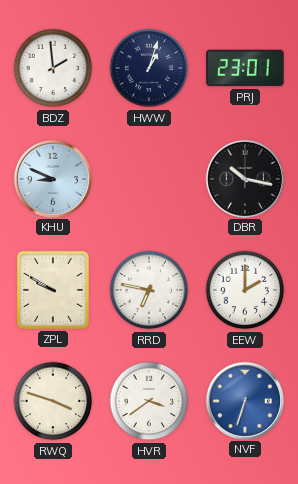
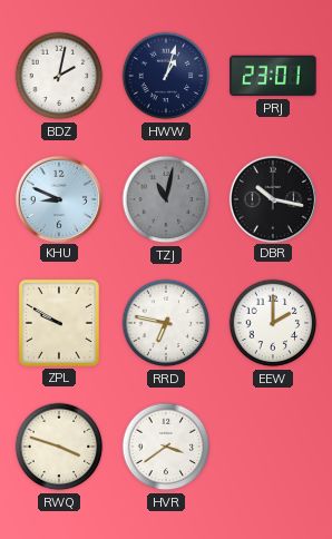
BDZ: 1:59 -> 2:02 (59, 76)
TZJ: none -> 11:02 (166, 199)
NVF: 6:33 -> none (244, 400)
